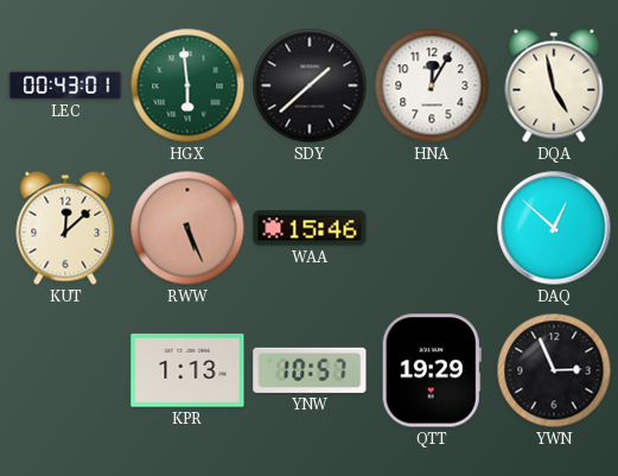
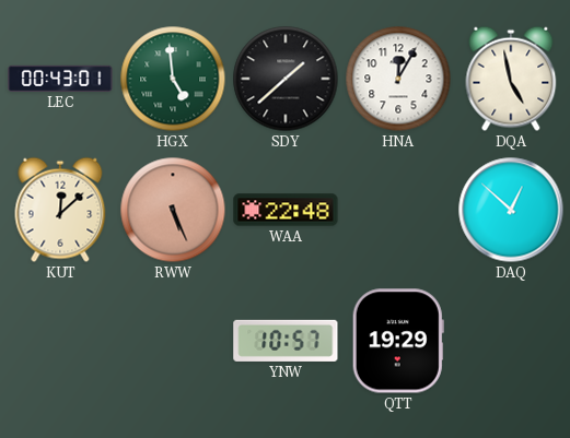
HGX: 5:59 -> 4:59 (173, 79)
WAA: 15:46 -> 22:48 (286, 210)
KPR: 1:13 -> none (187, 370)
YWN: 2:56 -> none (554, 370)
